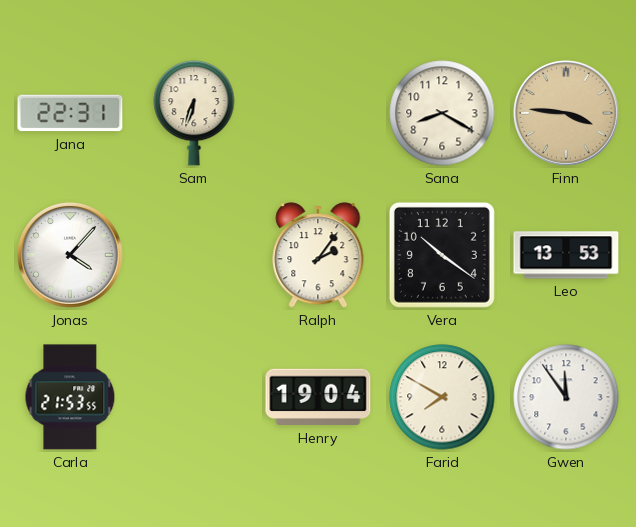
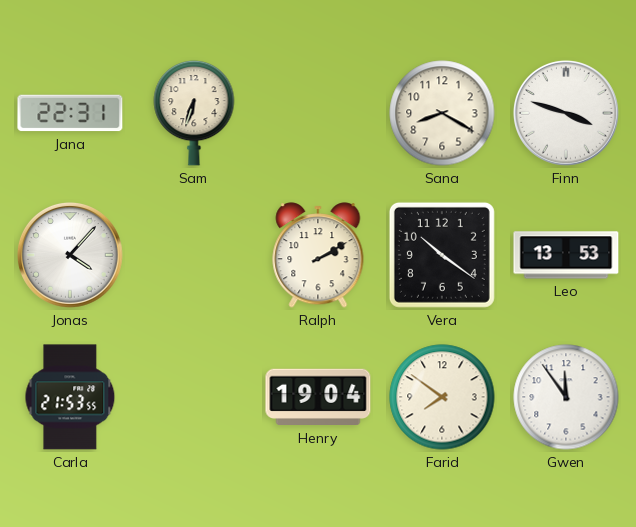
Finn: 3:46 -> 3:48 (566, 113)
Finn dial: champagne -> white (566, 113)
Ralph: 2:06 -> 2:10 (318, 255)
Farid: 7:50 -> 7:51 (442, 397)
